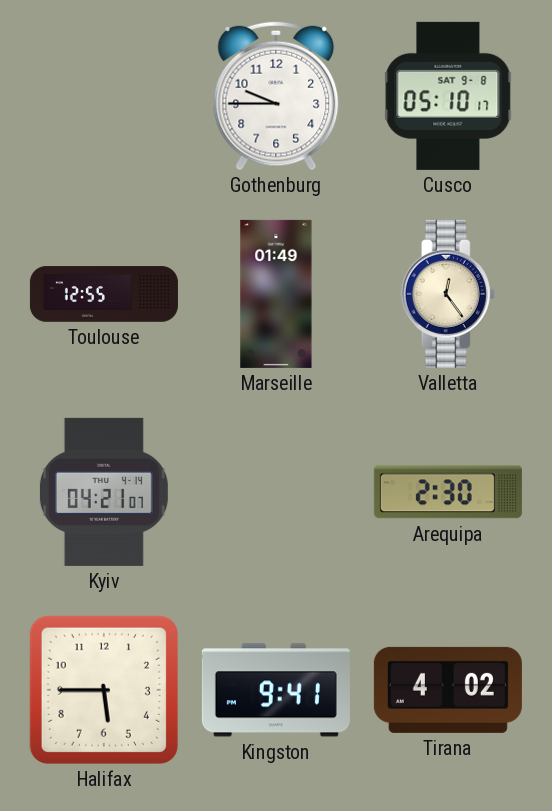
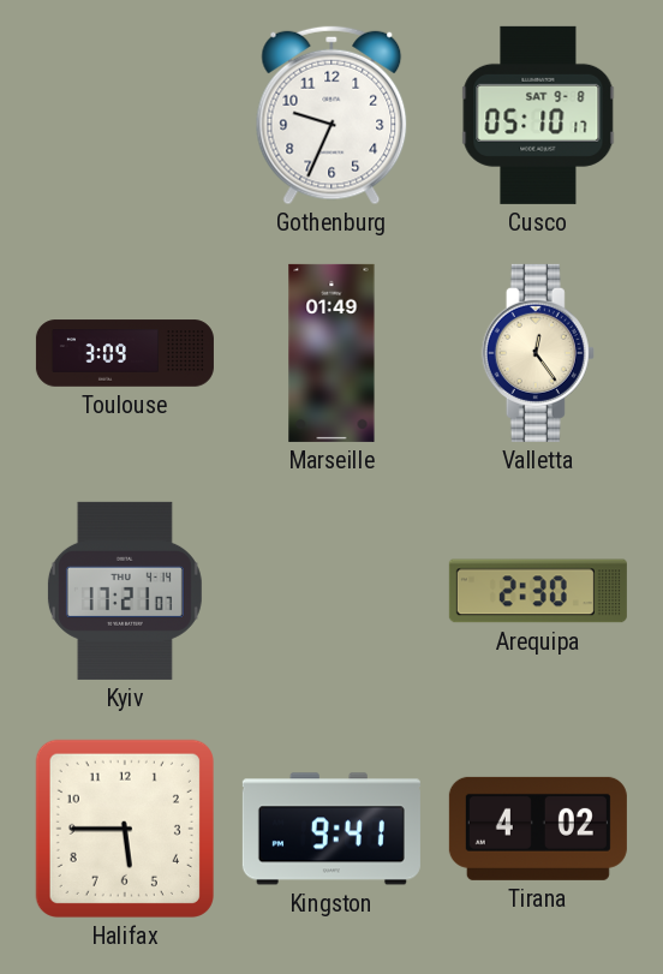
Gothenburg: 9:45 -> 9:34 (331, 115)
Toulouse: 12:55 -> 3:09 (125, 353)
Kyiv: 04:21 -> 17:21 (125, 591)
